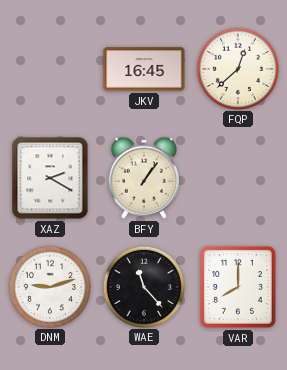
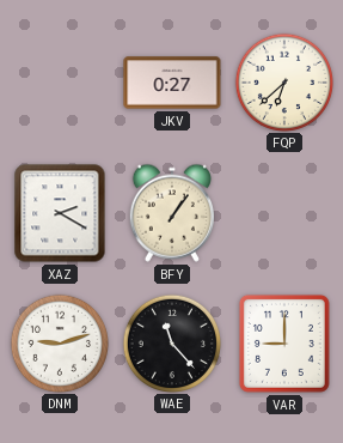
JKV: 16:45 -> 0:27 (172, 83)
FQP: 12:38 -> 6:38 (283, 81)
VAR: 8:00 -> 9:00 (284, 344)
